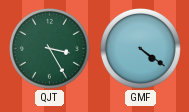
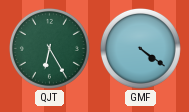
QJT: 3:25 -> 6:25 (49, 48)
